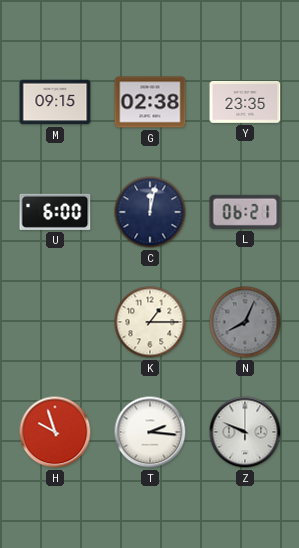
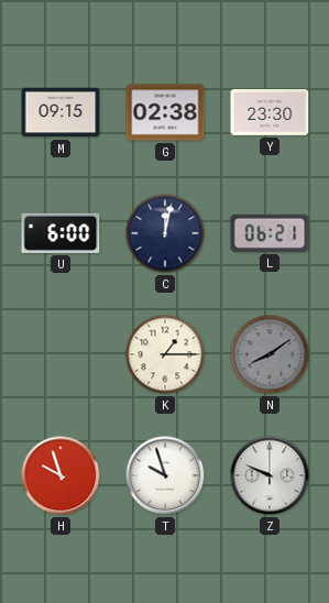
Y: 23:35 -> 23:30 (270, 113)
N: 8:04 -> 8:09 (270, 354)
T: 2:16 -> 9:57 (165, 475)
